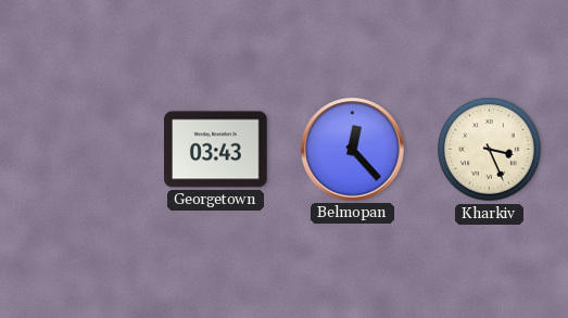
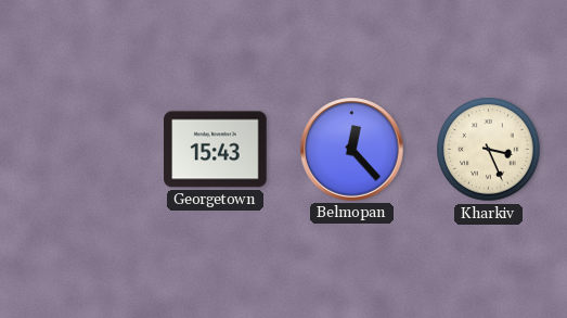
Georgetown: 03:43 -> 15:43 (216, 150)
